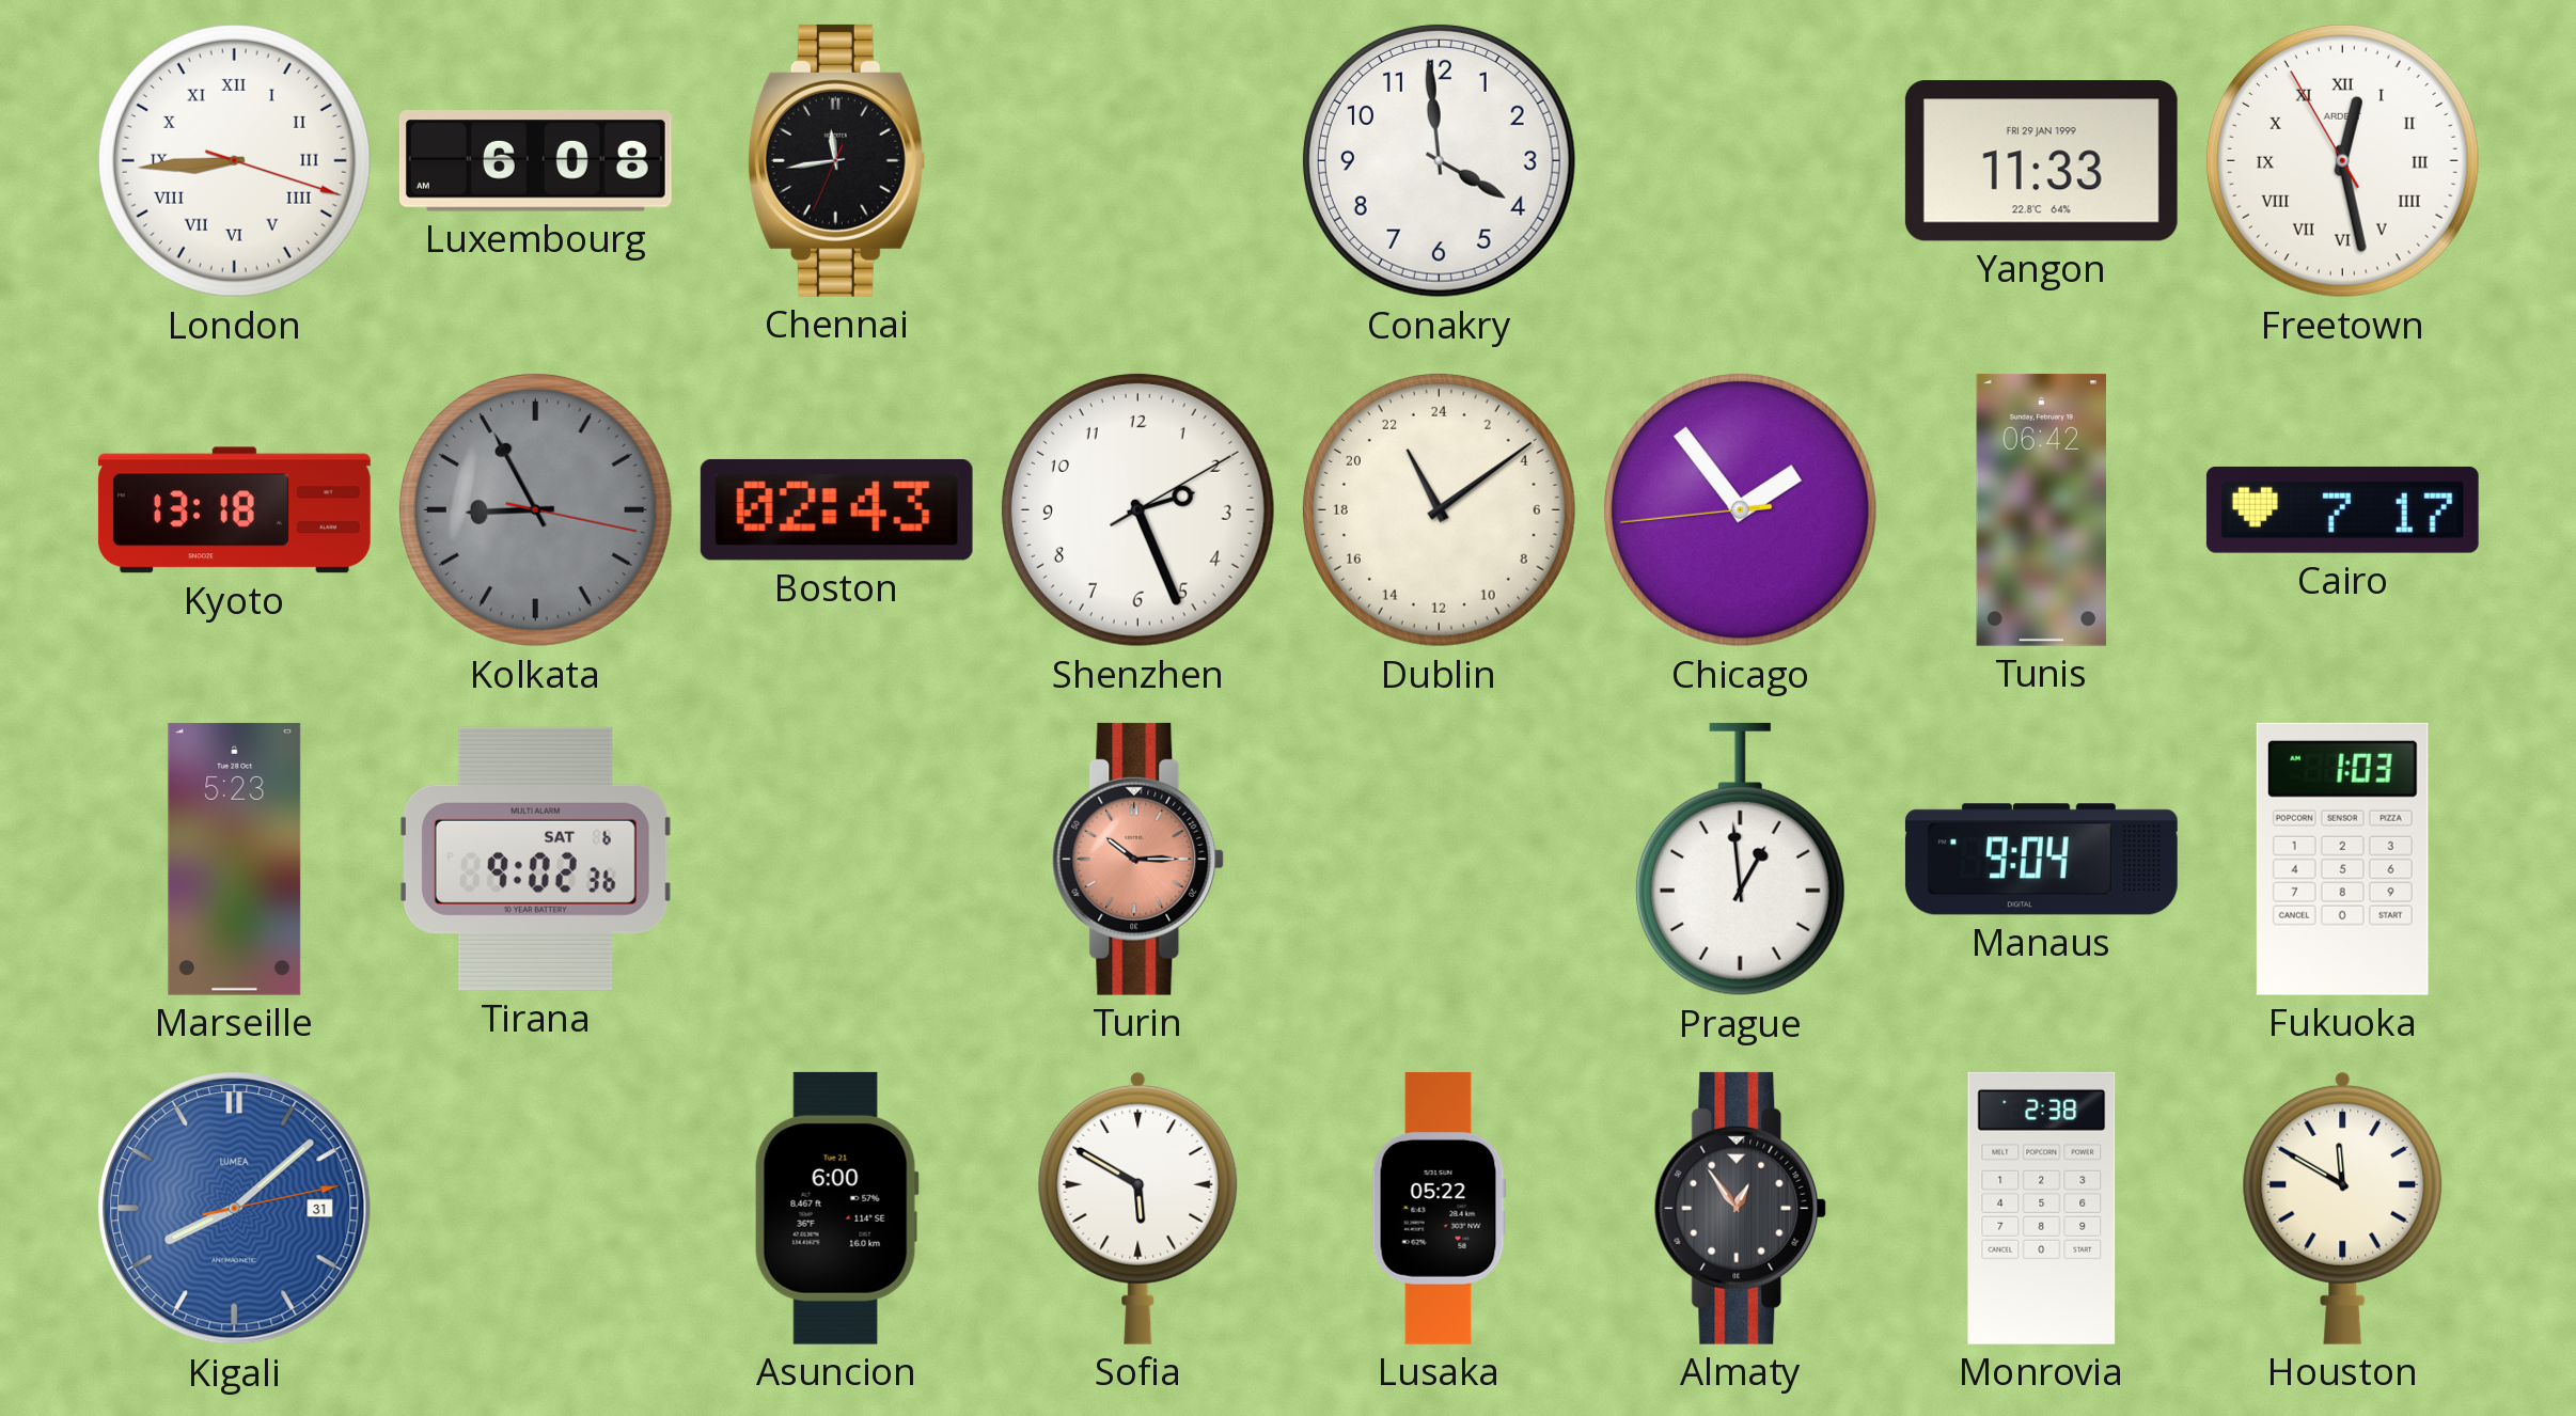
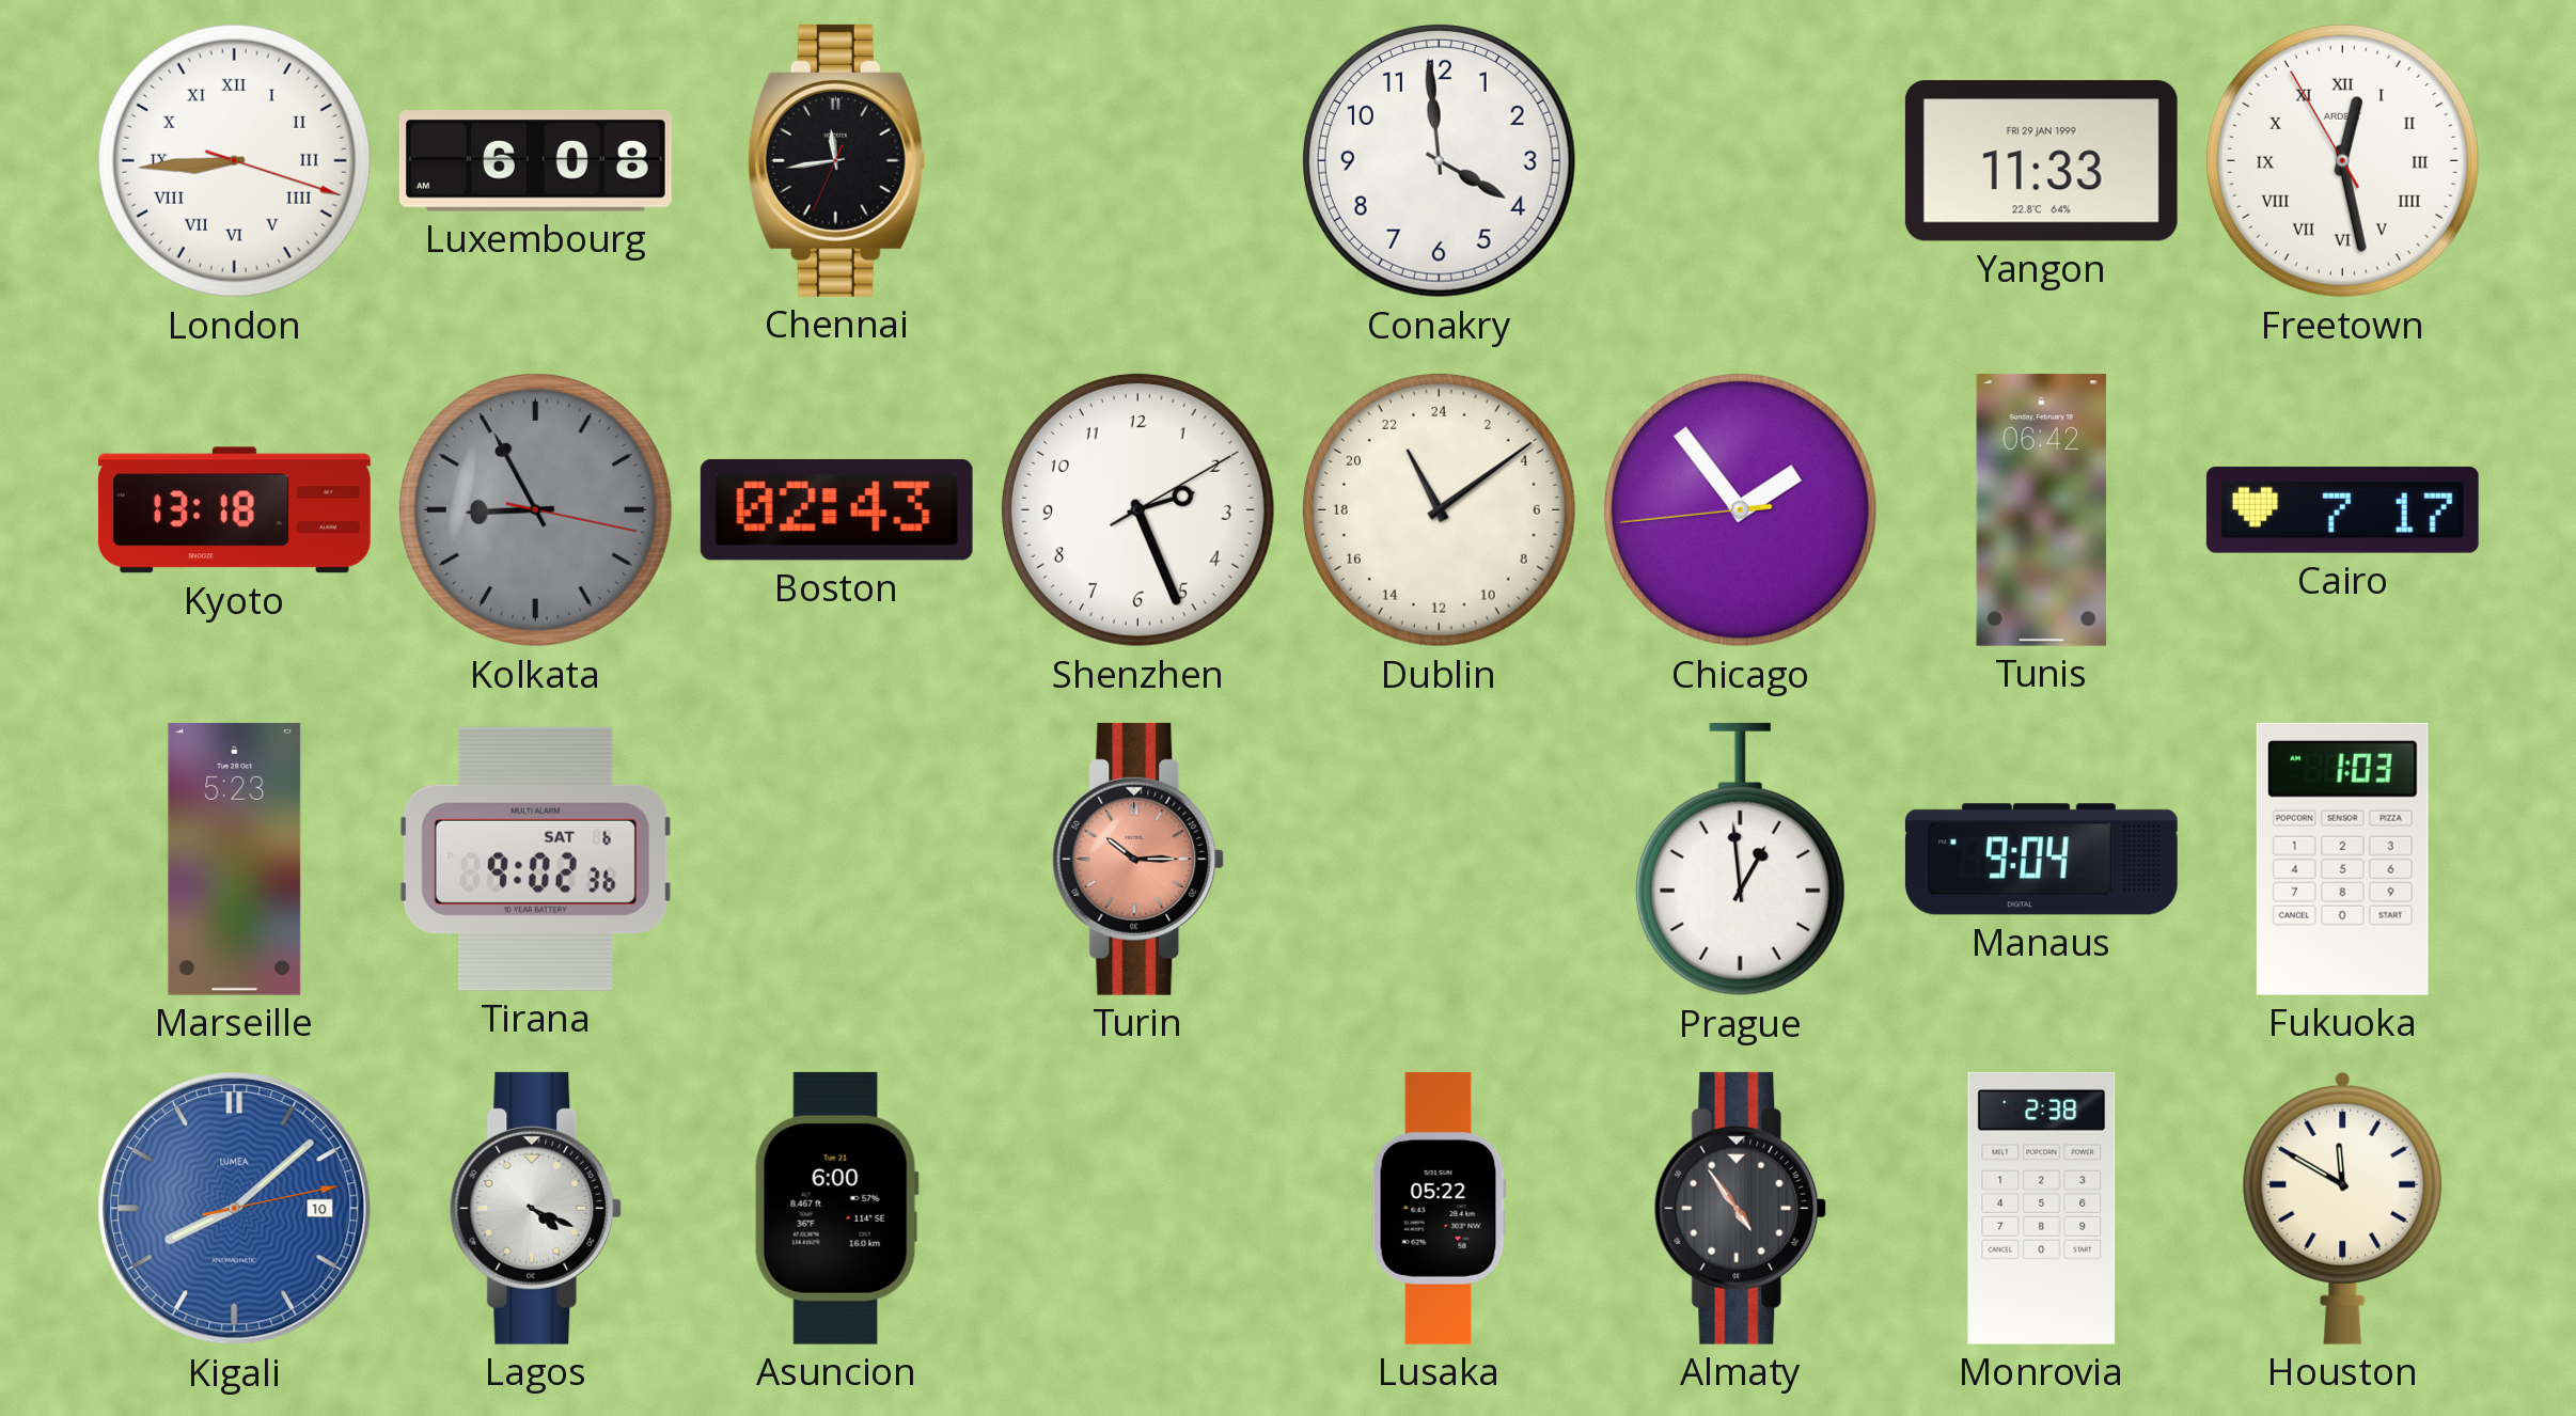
Kigali date: 31 -> 10 (235, 1209)
Lagos: none -> 4:19 (536, 1208)
Sofia: 5:50 -> none (1138, 1208)
Almaty: 12:54 -> 4:54 (1741, 1208)
